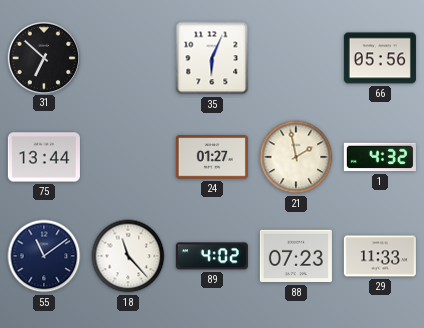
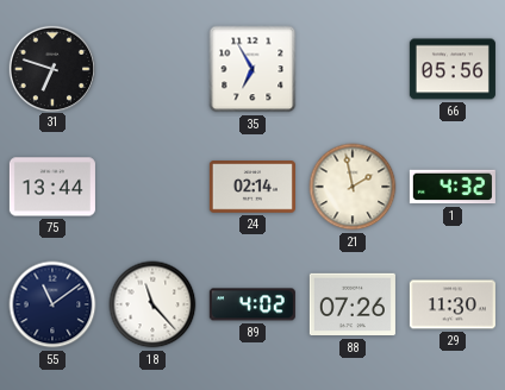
31: 6:52 -> 6:48 (51, 68)
35: 6:04 -> 6:55 (253, 69)
24: 01:27 -> 02:14 (253, 187)
88: 07:23 -> 07:26 (353, 304)
29: 11:33 -> 11:30 (453, 304)
